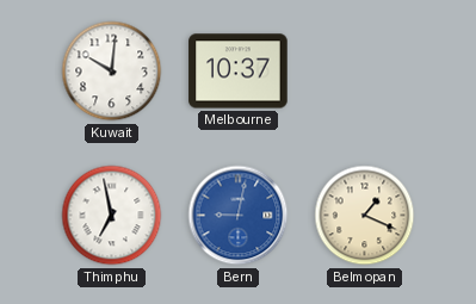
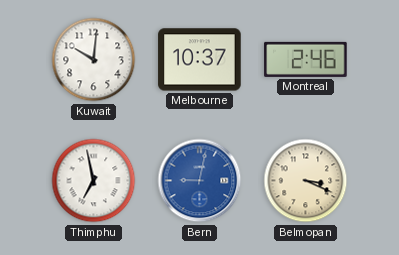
Montreal: none -> 2:46 (306, 59)
Belmopan: 1:19 -> 3:19 (306, 181)
